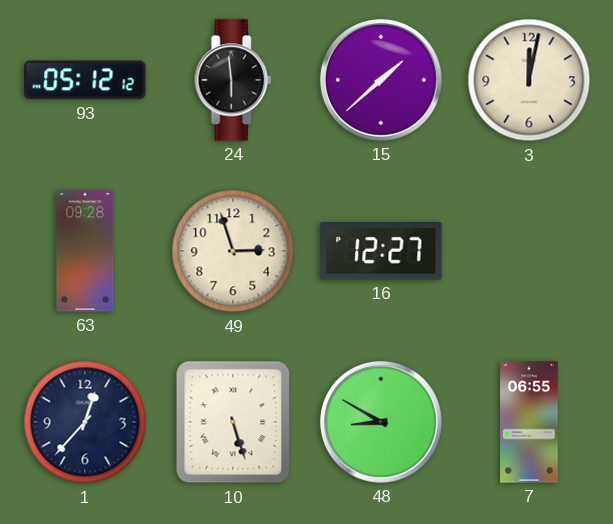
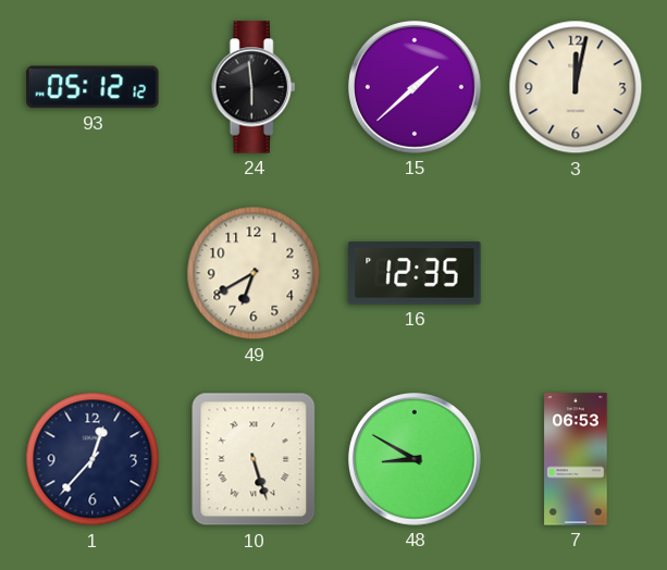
63: 09:28 -> none (85, 251)
49: 2:57 -> 6:40 (254, 273)
16: 12:27 -> 12:35 (415, 274)
7: 06:55 -> 06:53 (576, 459)
